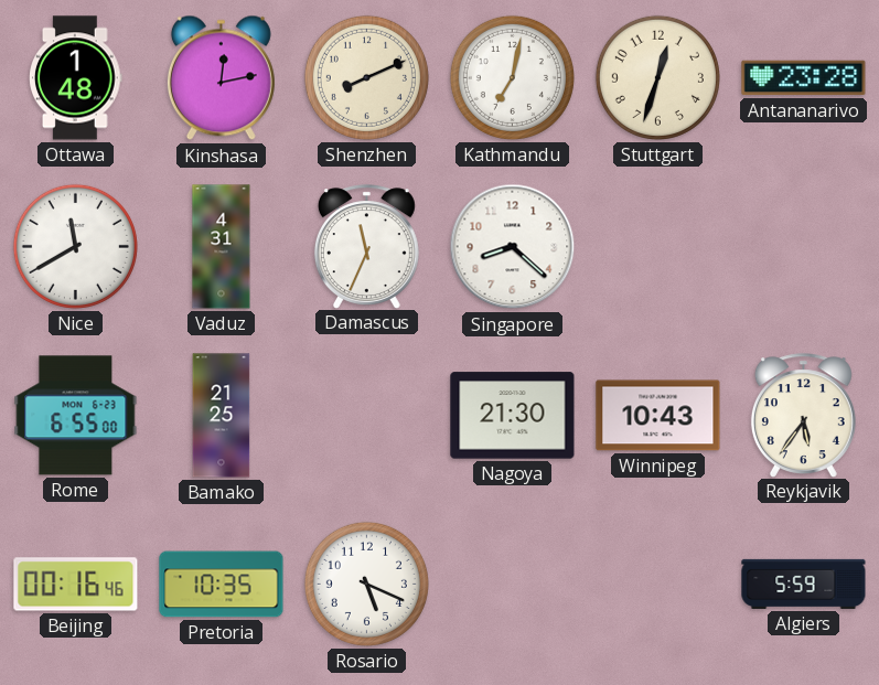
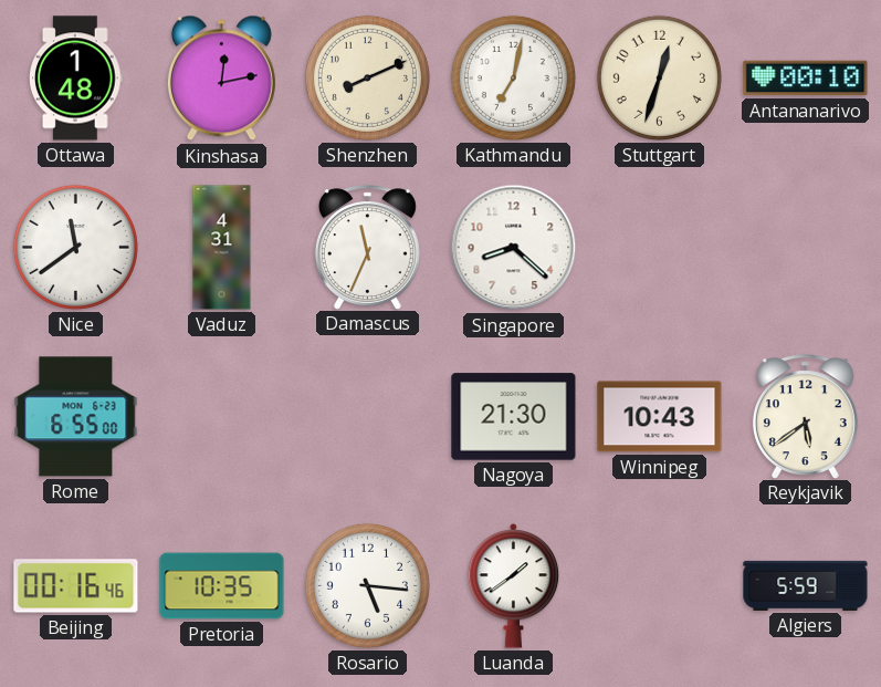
Antananarivo: 23:28 -> 00:10 (806, 79)
Nice: 11:40 -> 11:39 (75, 247)
Bamako: 21:25 -> none (222, 416)
Reykjavik: 5:36 -> 5:39 (805, 416)
Rosario: 5:19 -> 5:16 (367, 585)
Luanda: none -> 1:39 (514, 586)
